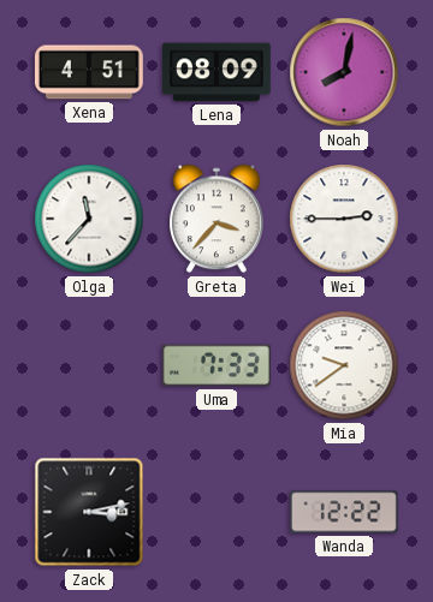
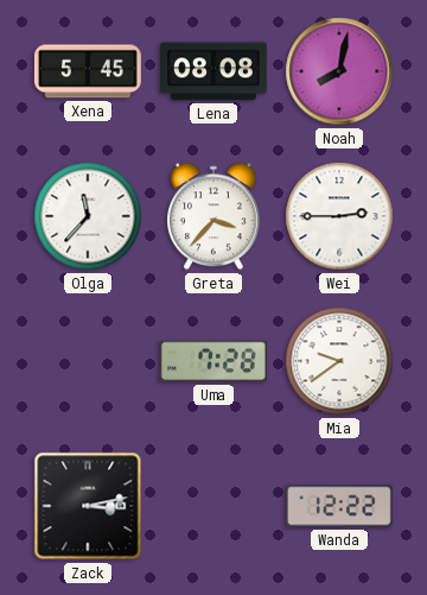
Xena: 4:51 -> 5:45 (88, 71)
Lena: 08:09 -> 08:08 (215, 71)
Uma: 7:33 -> 7:28 (213, 361)
